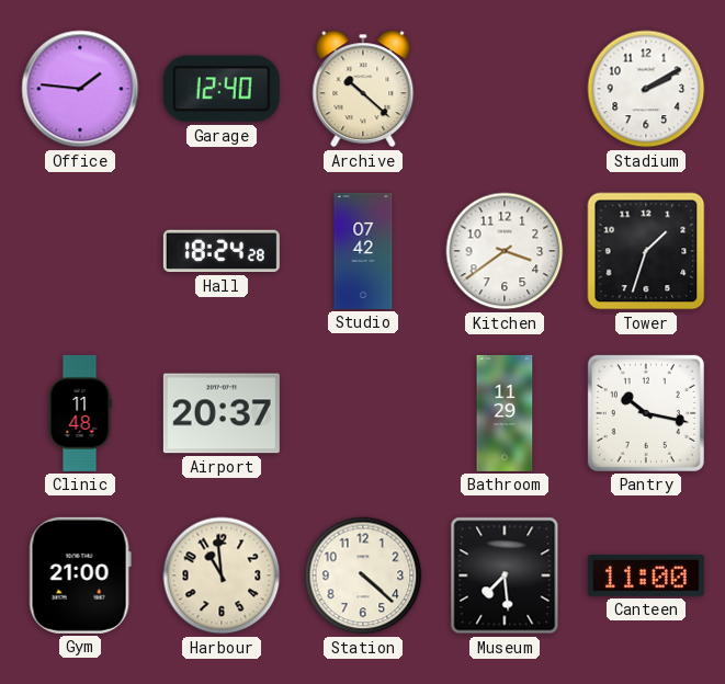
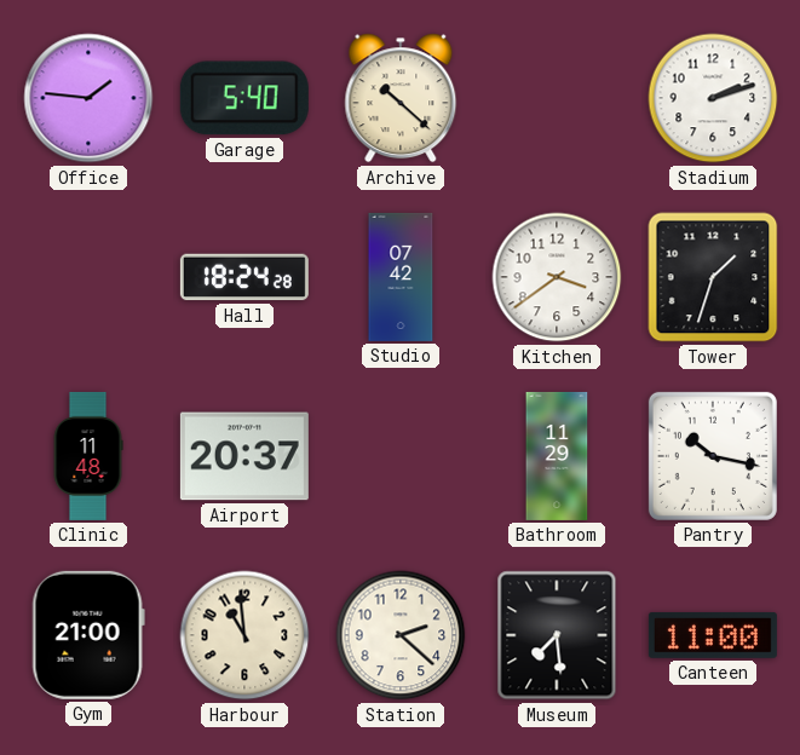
Garage: 12:40 -> 5:40 (244, 98)
Stadium: 2:10 -> 2:12 (713, 98)
Station: 4:22 -> 2:22 (401, 635)
